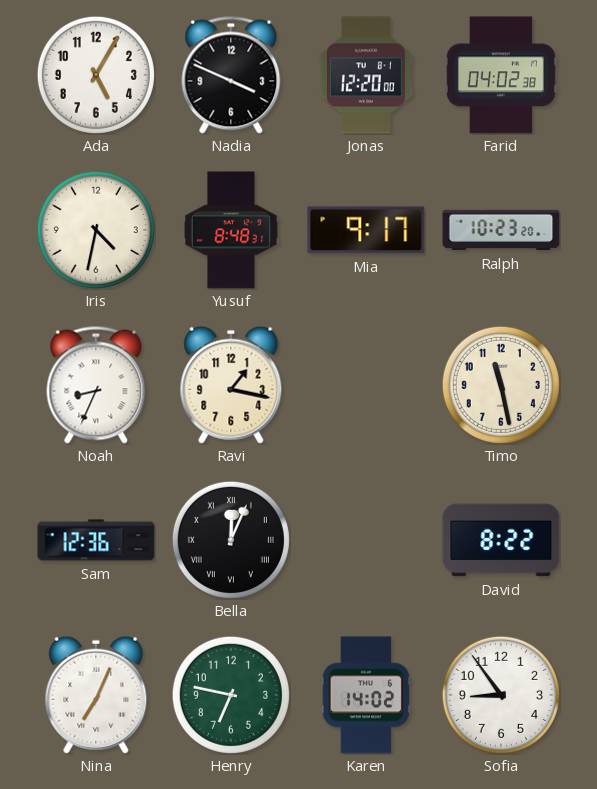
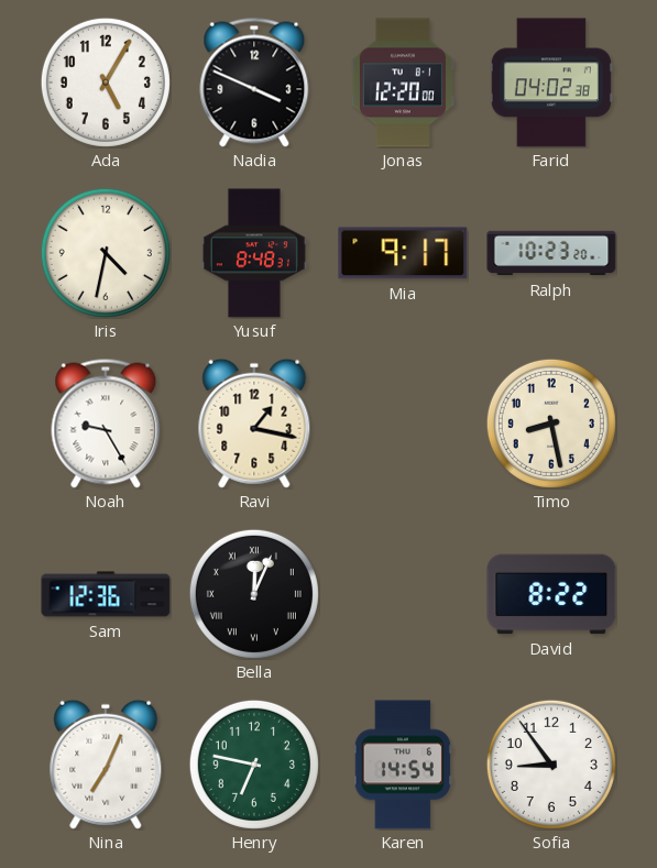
Noah: 8:34 -> 9:25 (106, 424)
Timo: 11:28 -> 8:28 (551, 424)
Karen: 14:02 -> 14:54 (403, 765)
